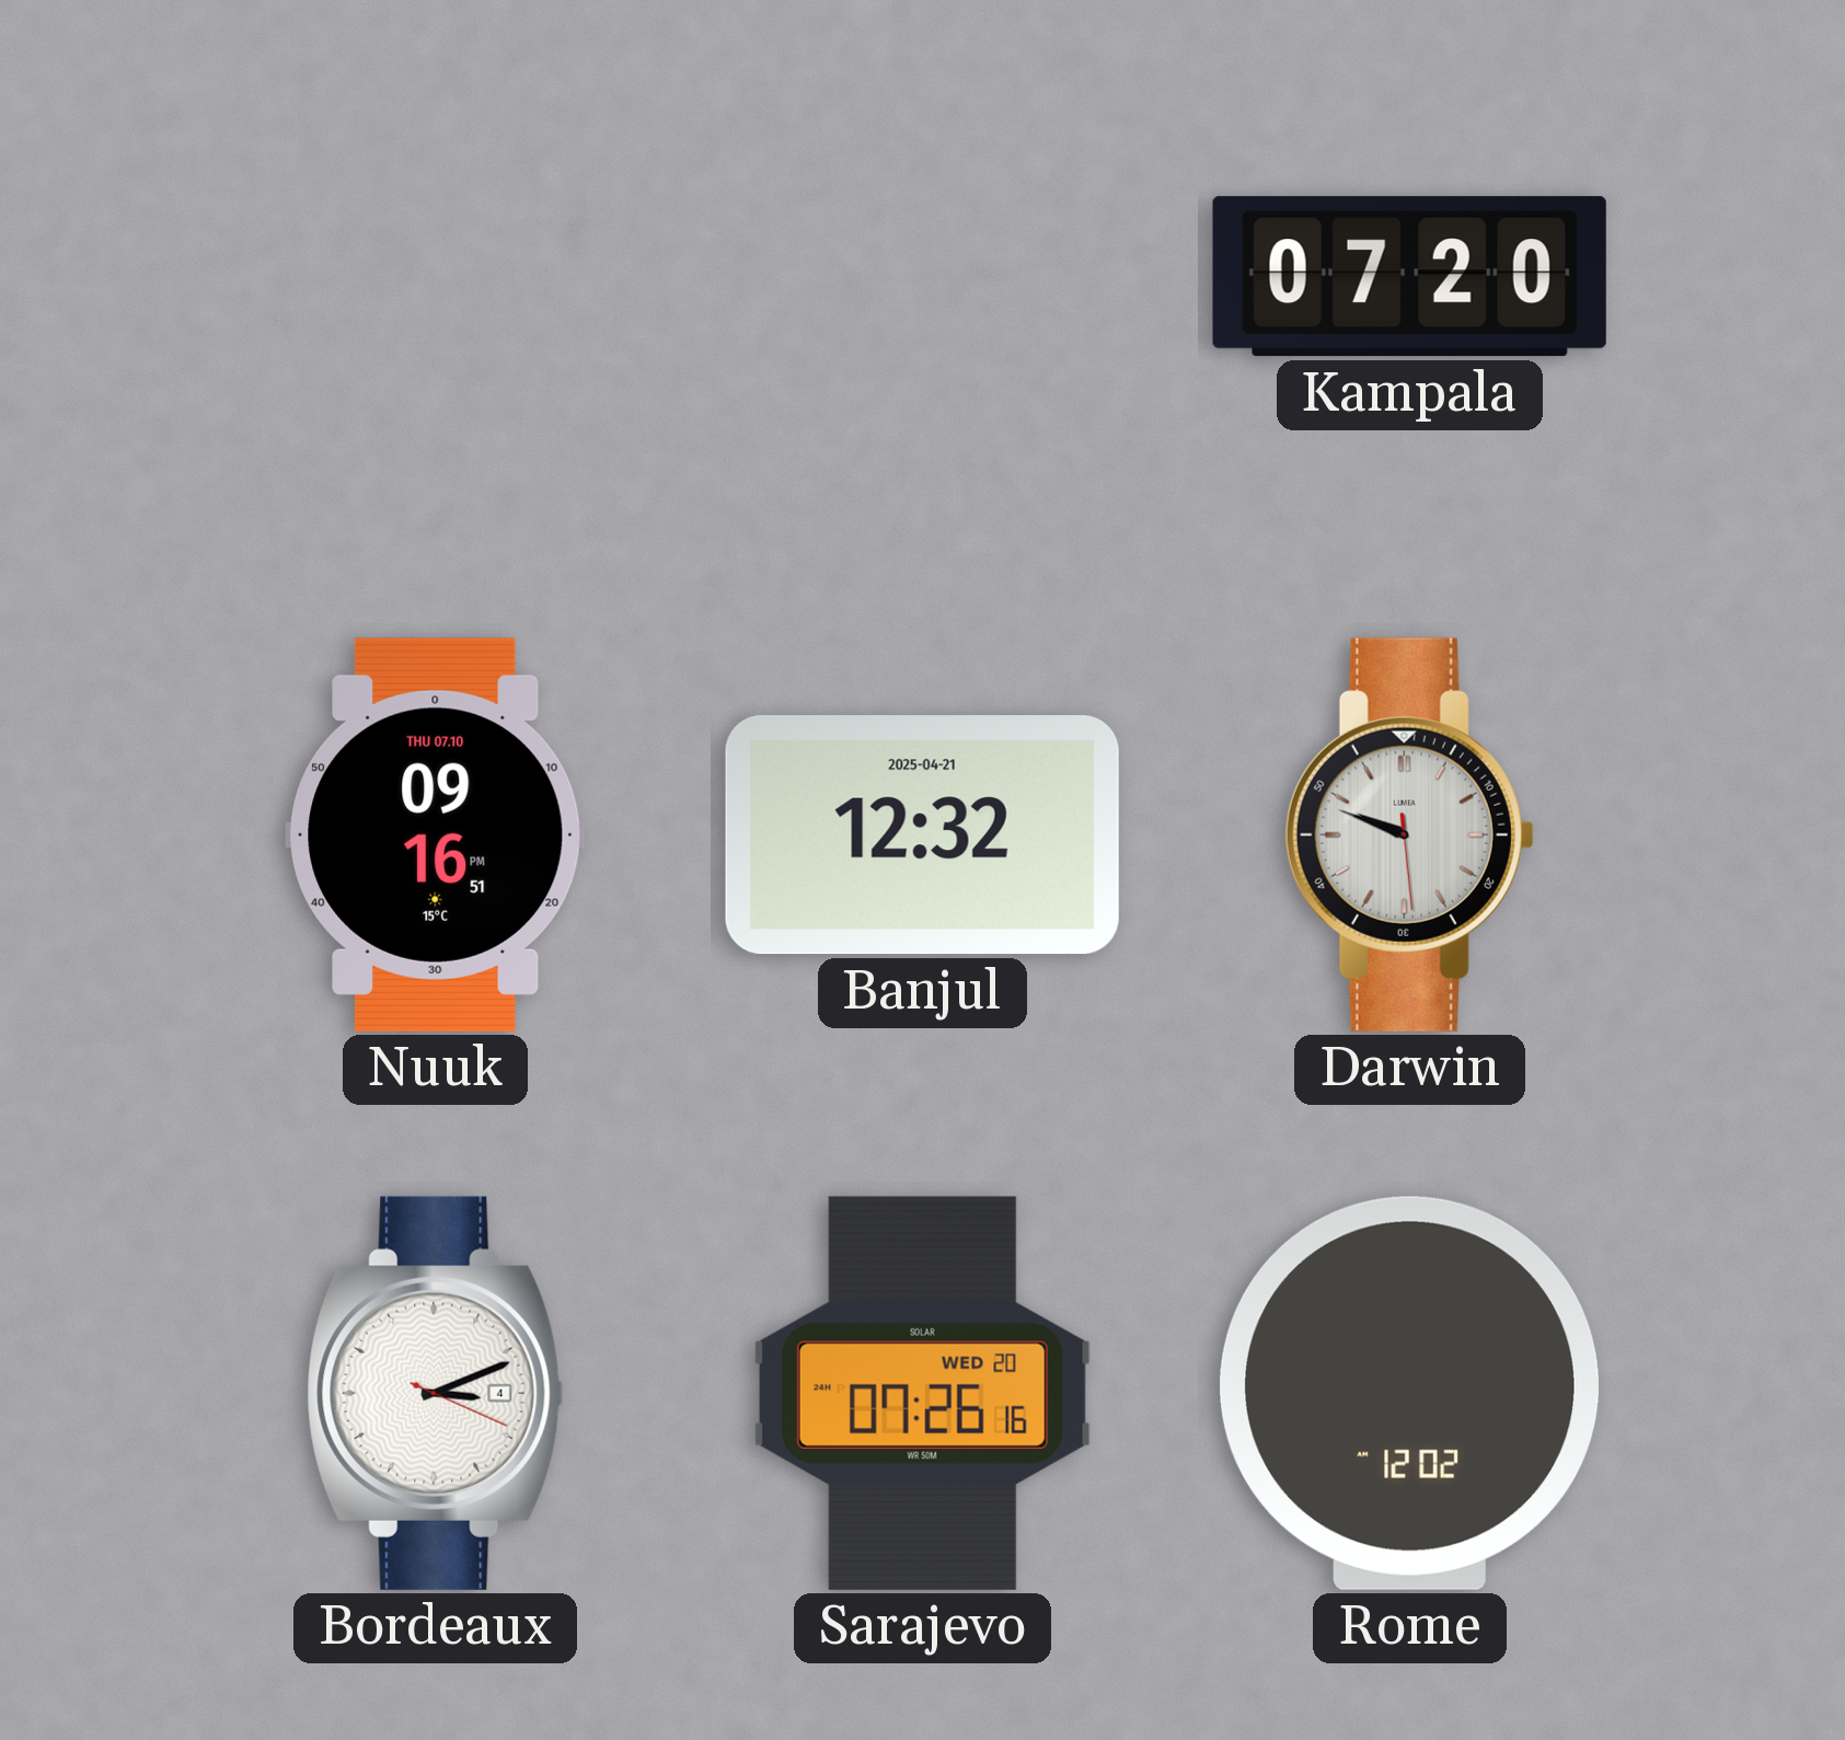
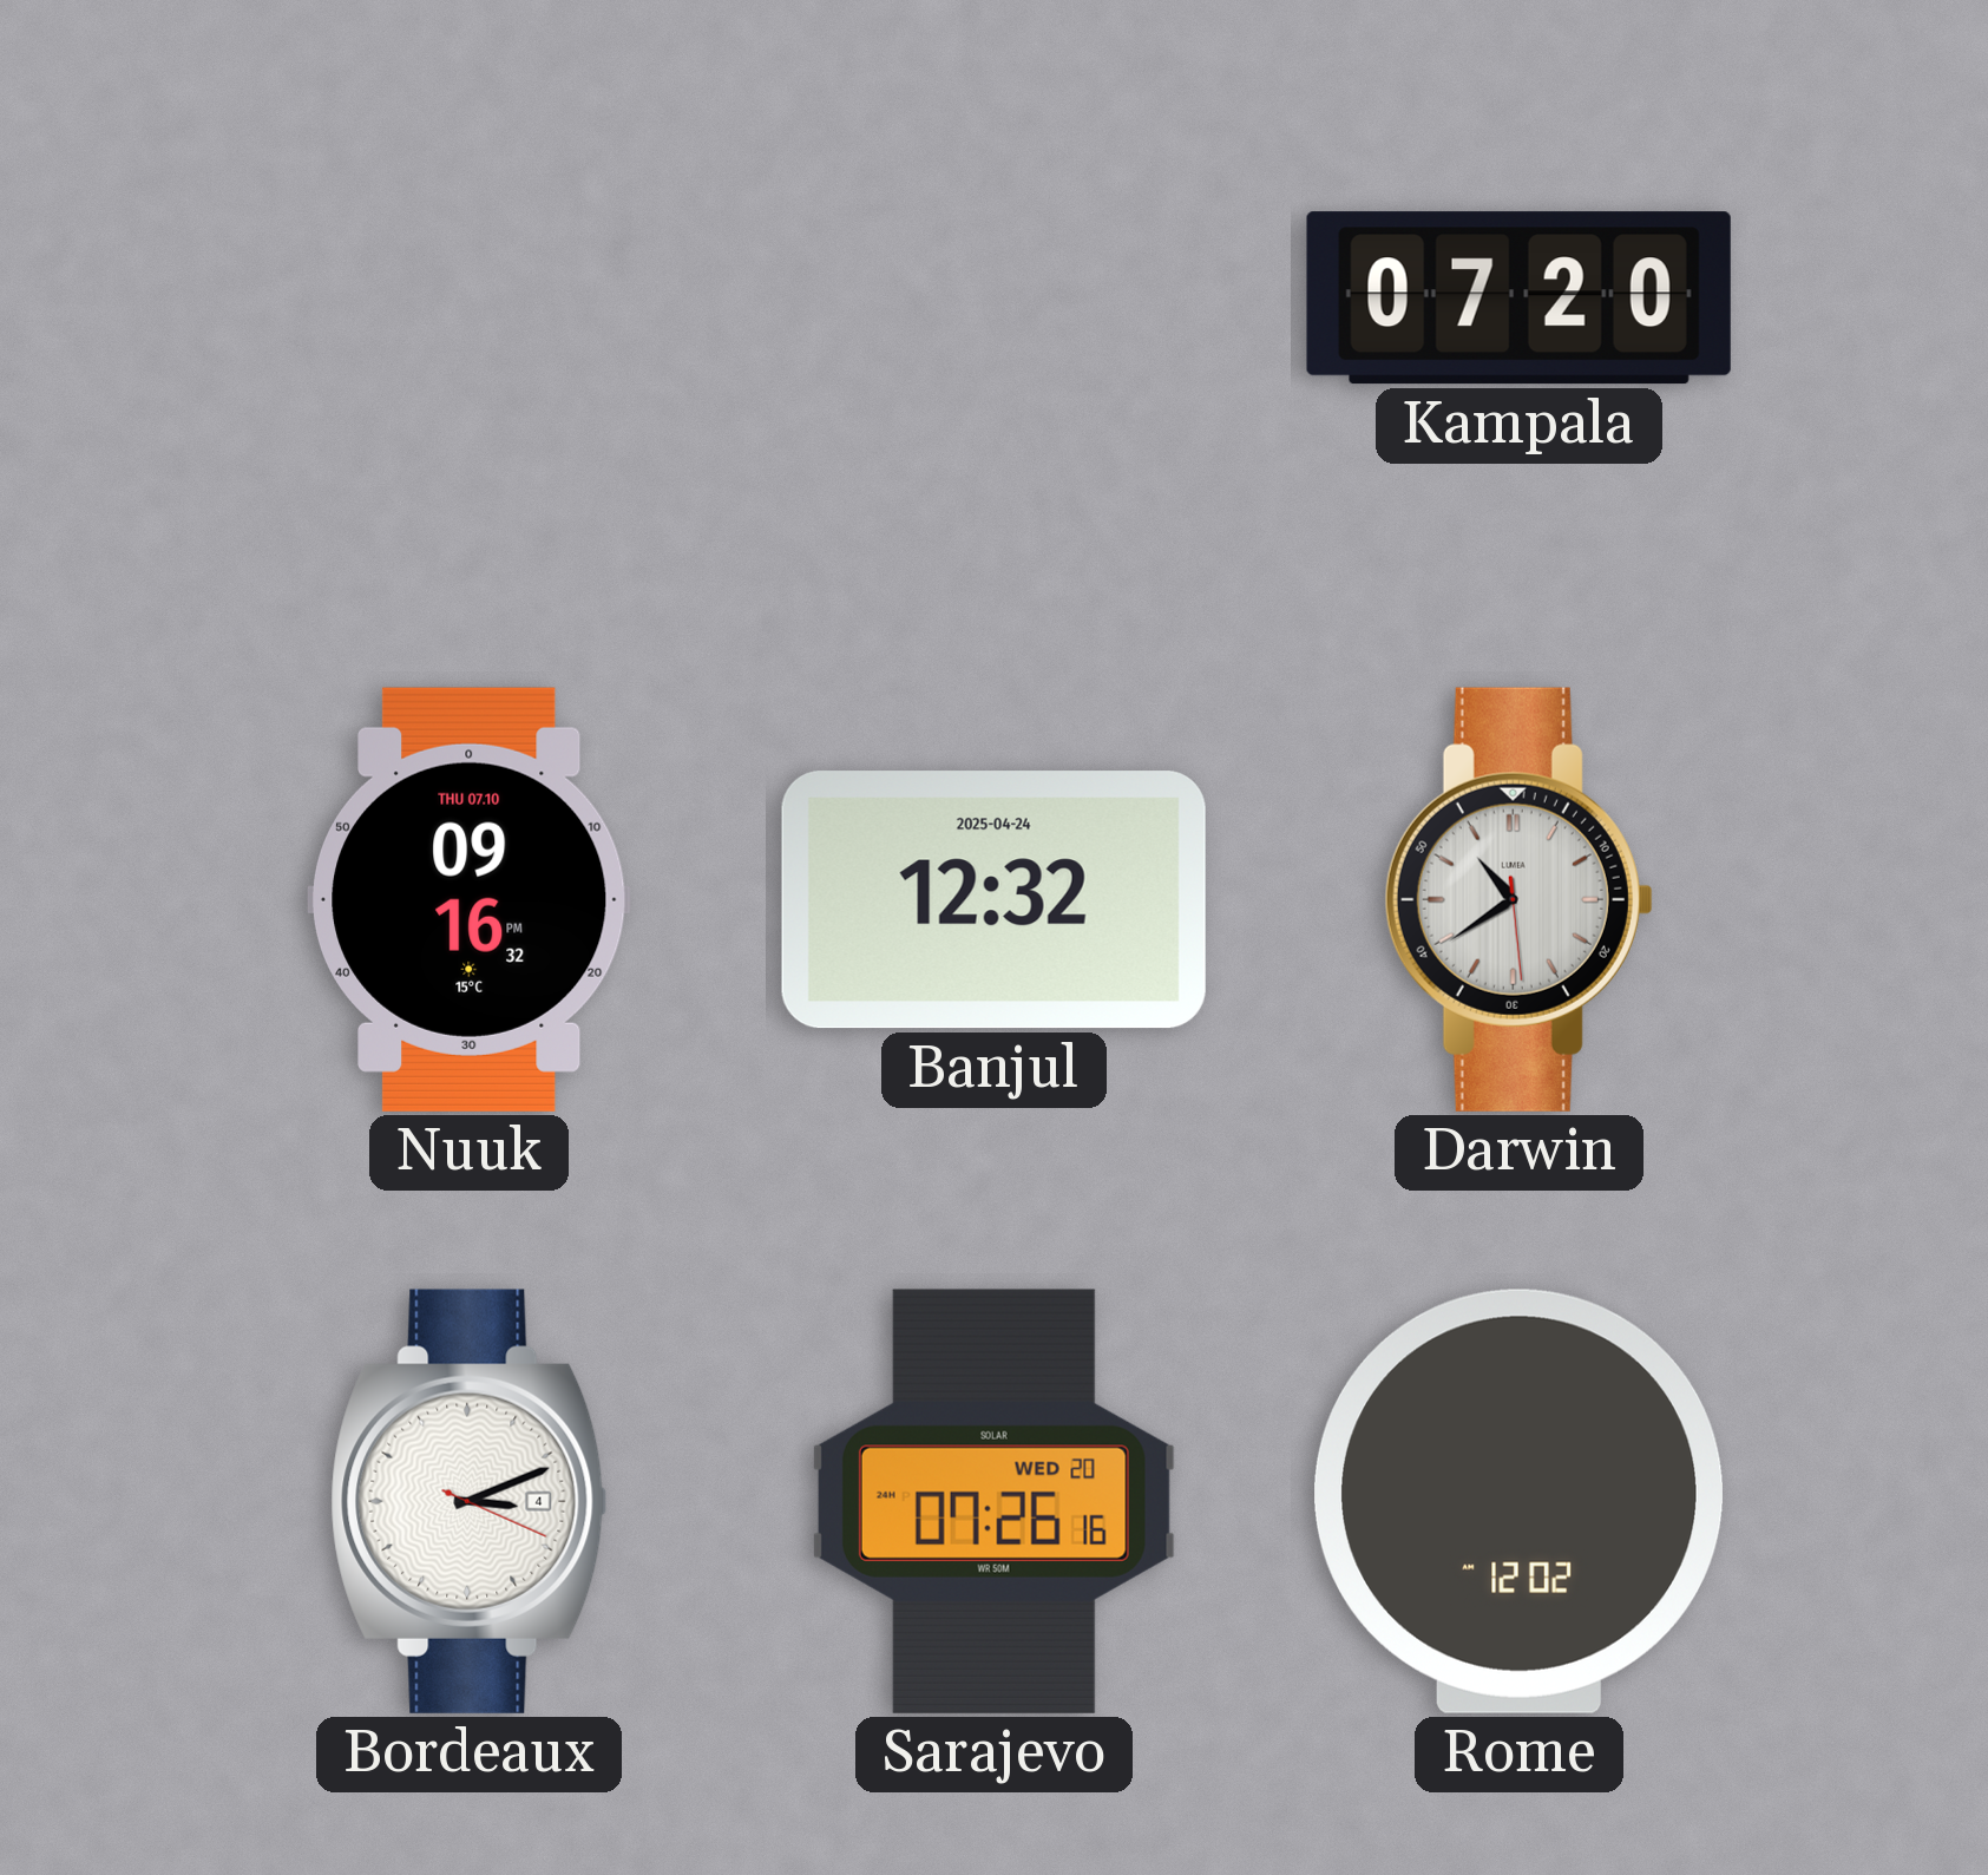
Nuuk: 09:16:51 PM -> 09:16:32 PM (470, 899)
Banjul date: 2025-04-21 -> 2025-04-24 (993, 900)
Darwin: 9:48 -> 10:39 (1518, 899)
